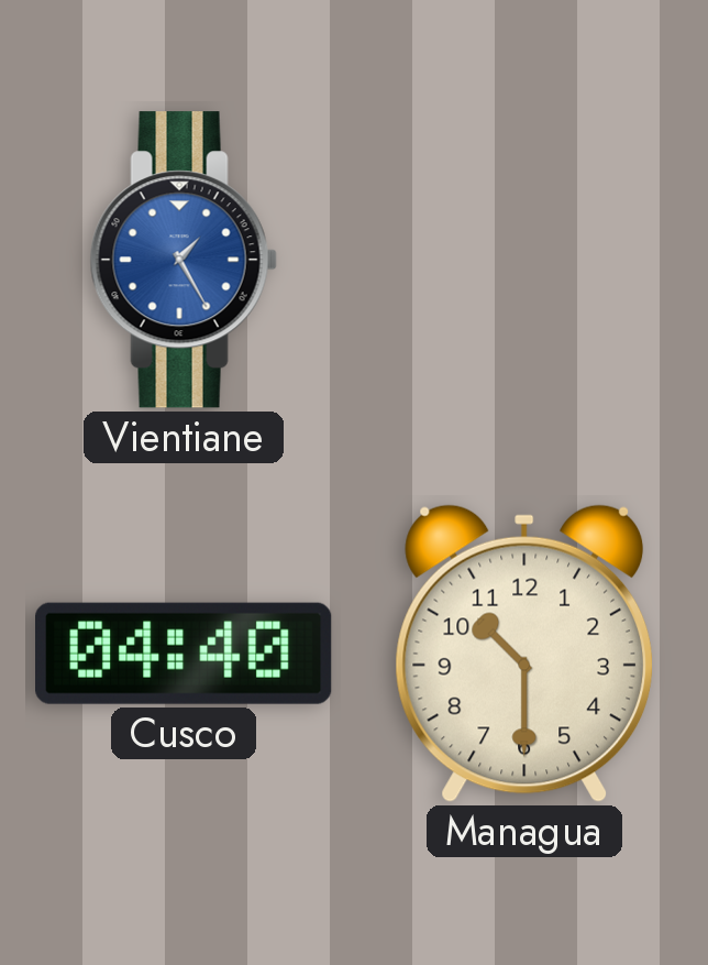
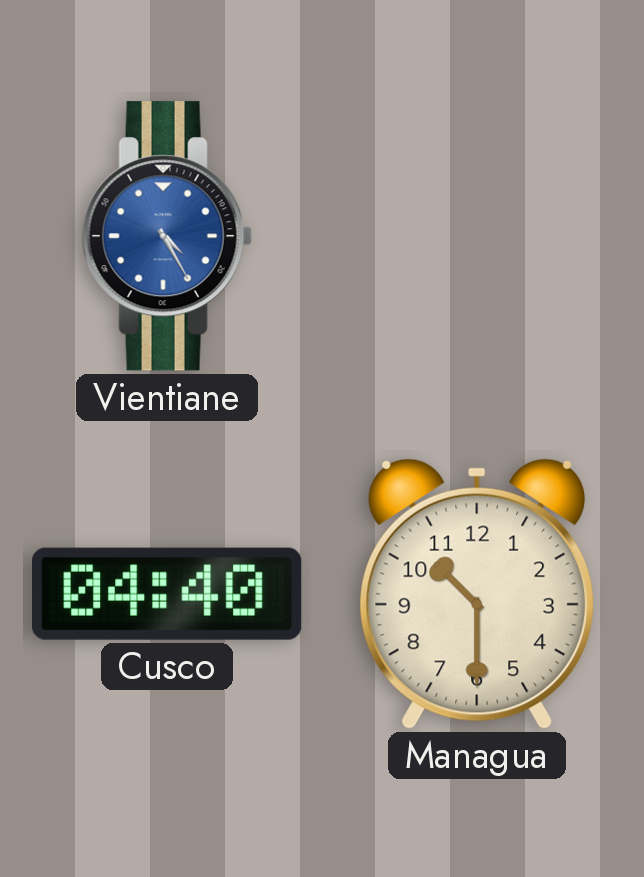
Vientiane: 1:25 -> 4:25 (167, 236)
